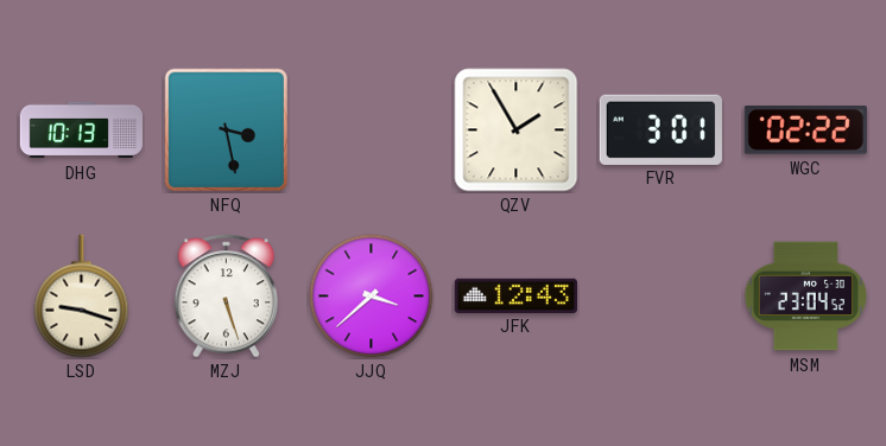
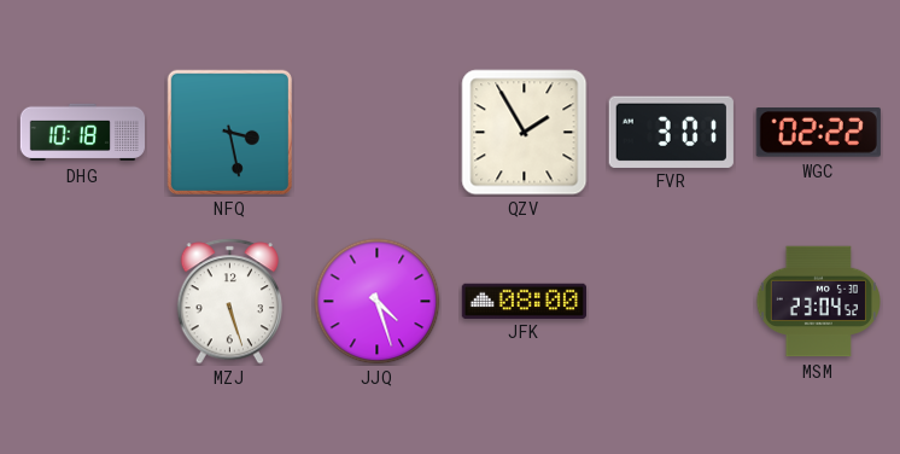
DHG: 10:13 -> 10:18 (82, 133)
LSD: 9:18 -> none (82, 297)
JJQ: 3:38 -> 4:27 (378, 302)
JFK: 12:43 -> 08:00 (524, 301)
